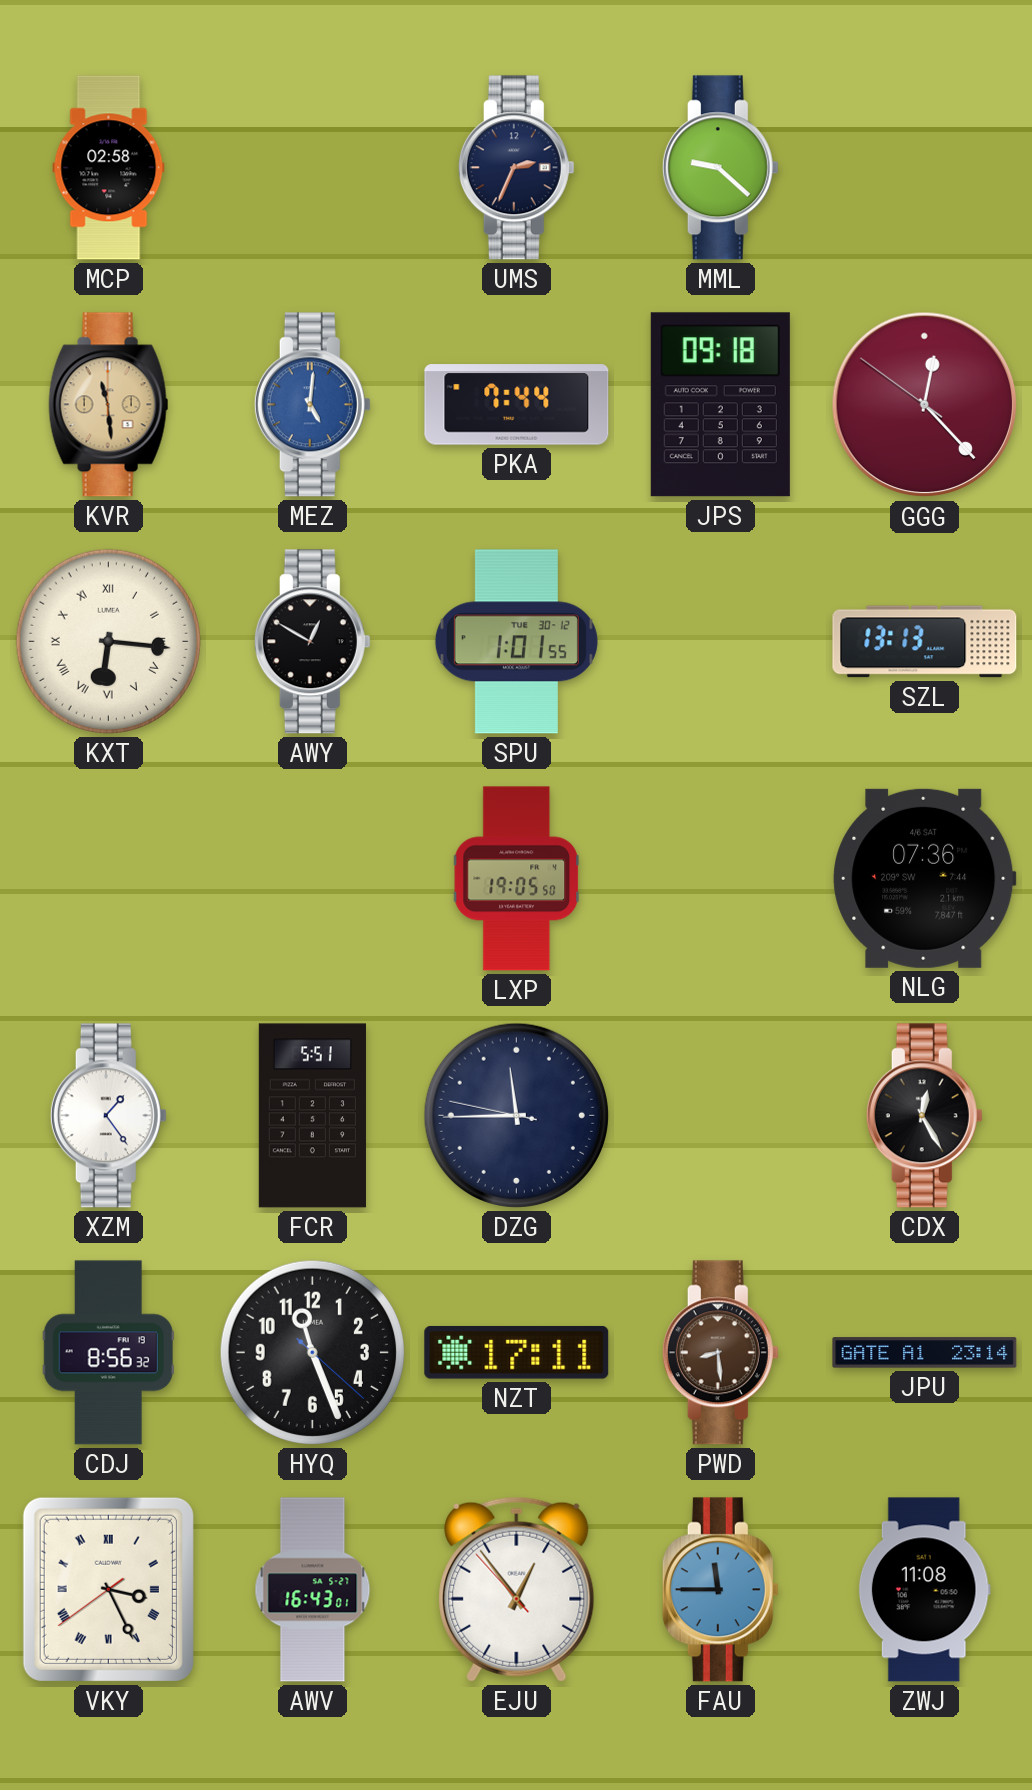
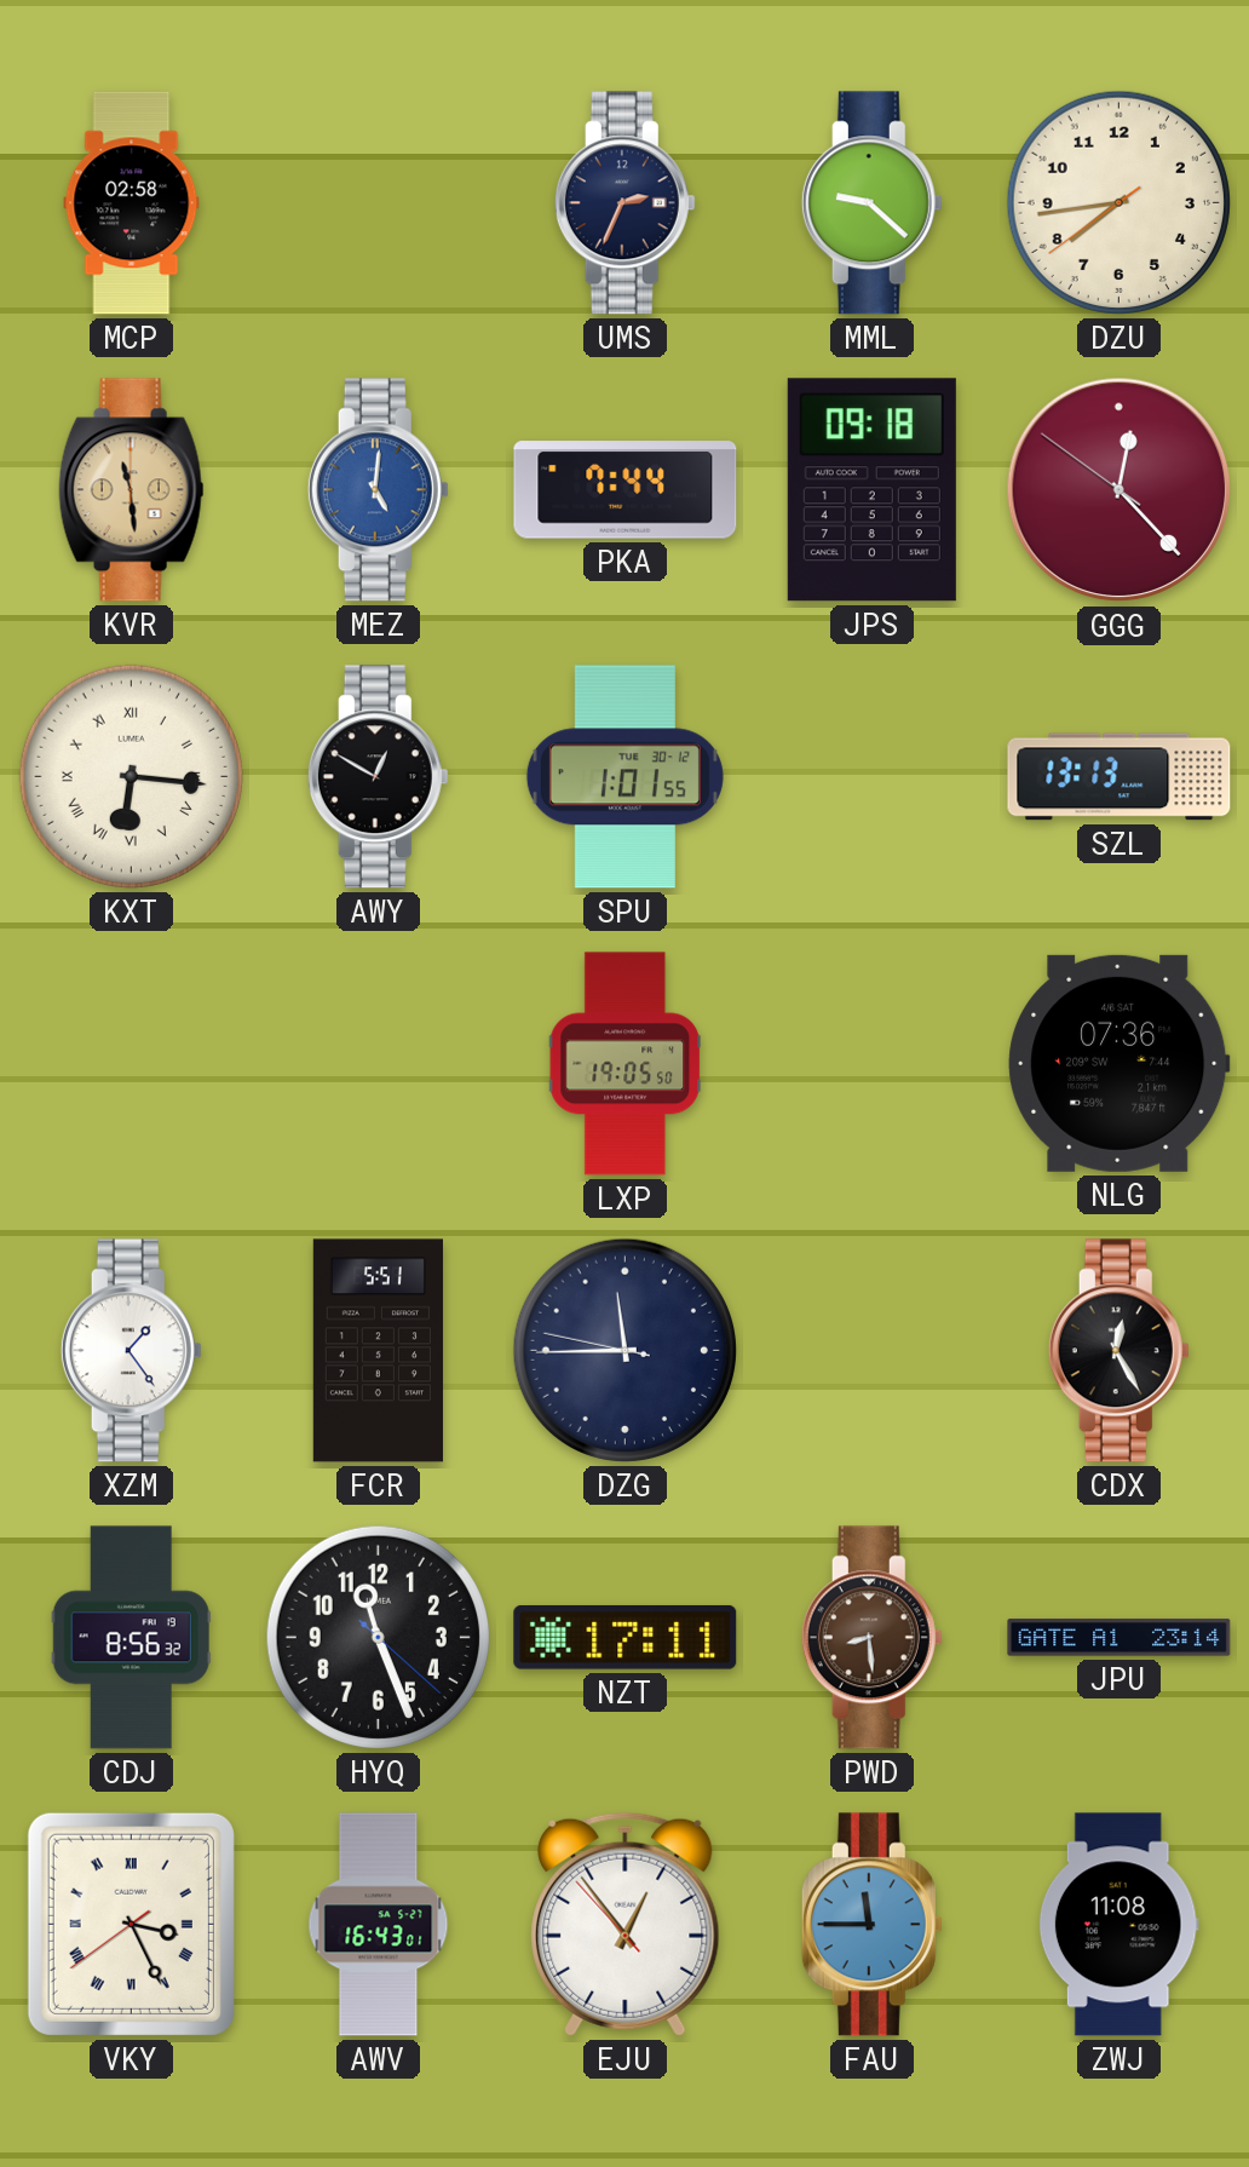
DZU: none -> 7:43 (1118, 202)
